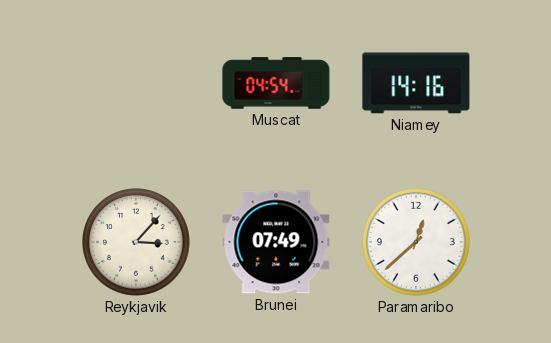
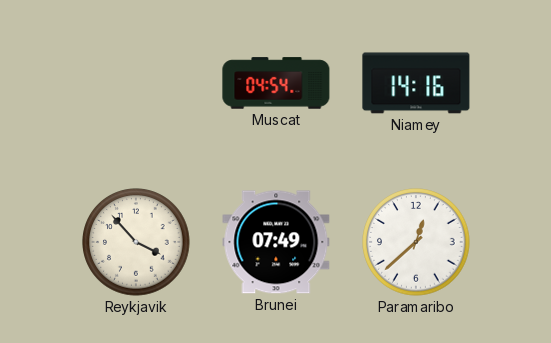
Reykjavik: 3:07 -> 3:53 (136, 242)
